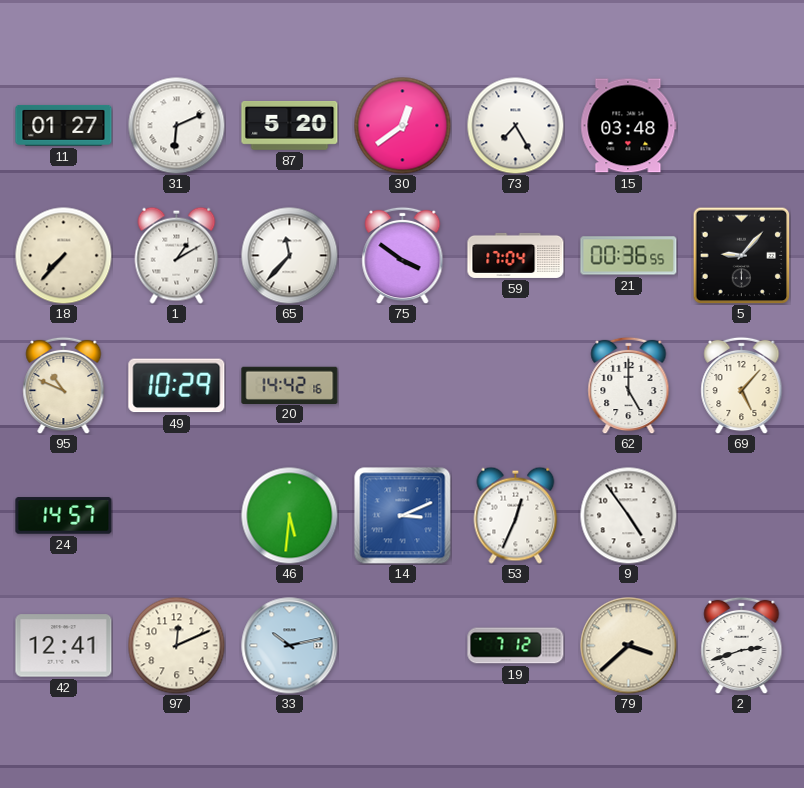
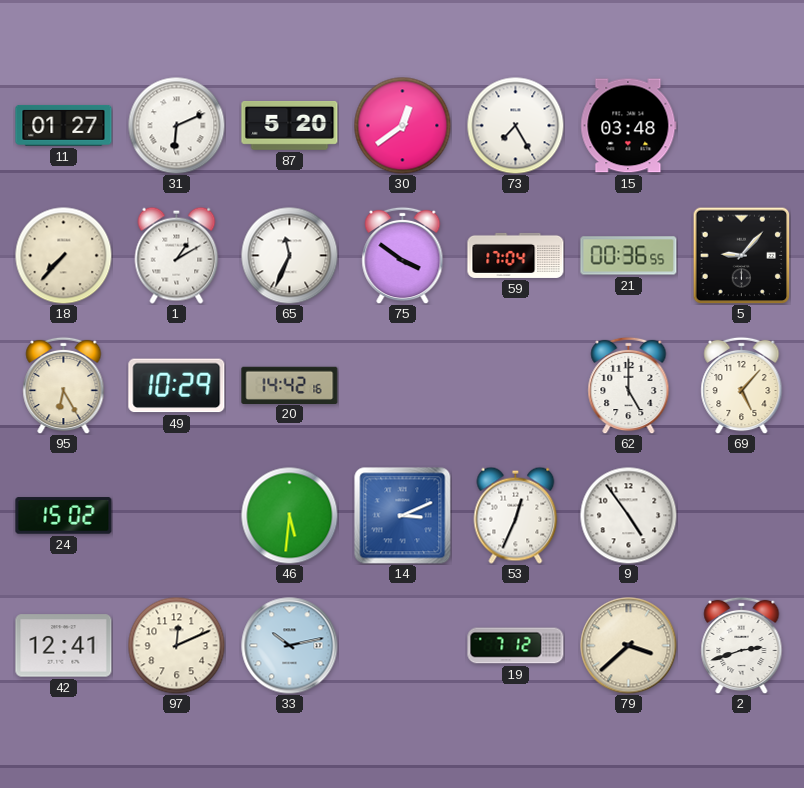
65: 11:37 -> 11:34 (289, 255)
95: 10:49 -> 6:25 (64, 385)
24: 14:57 -> 15:02 (64, 516)
